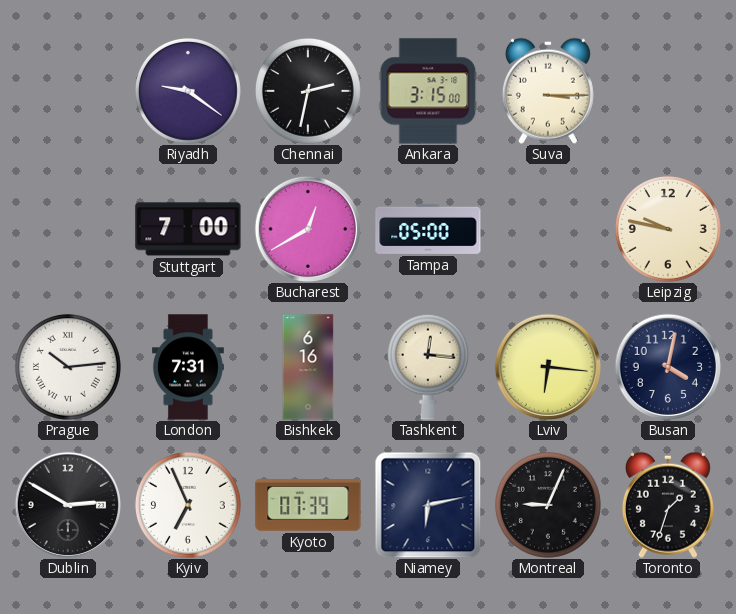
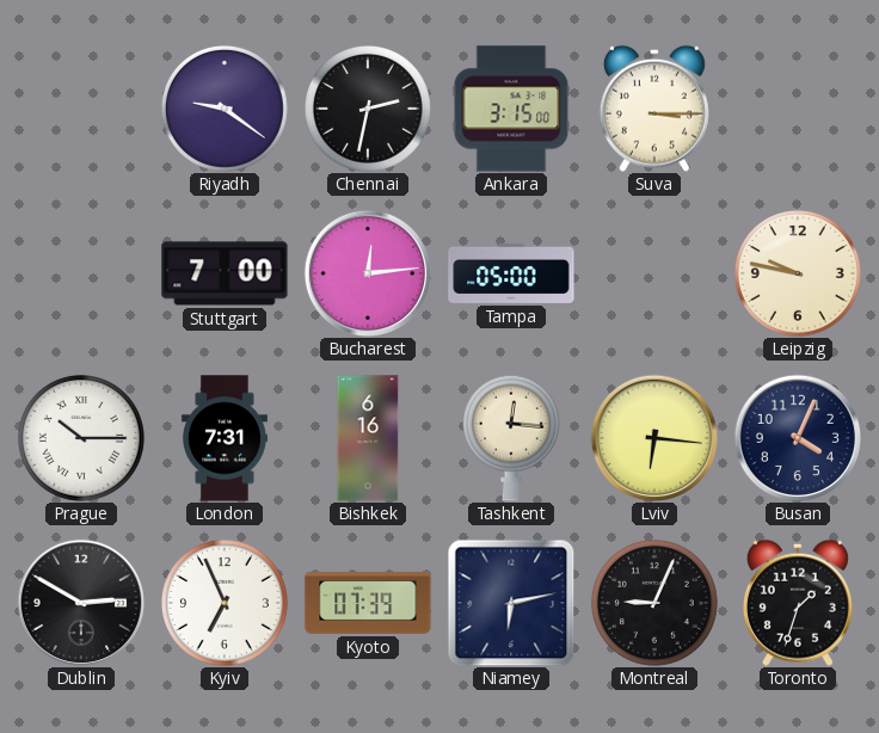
Bucharest: 12:40 -> 12:14 (367, 272)
Prague: 10:14 -> 10:15 (81, 438)
Busan: 4:02 -> 4:04 (797, 437)
